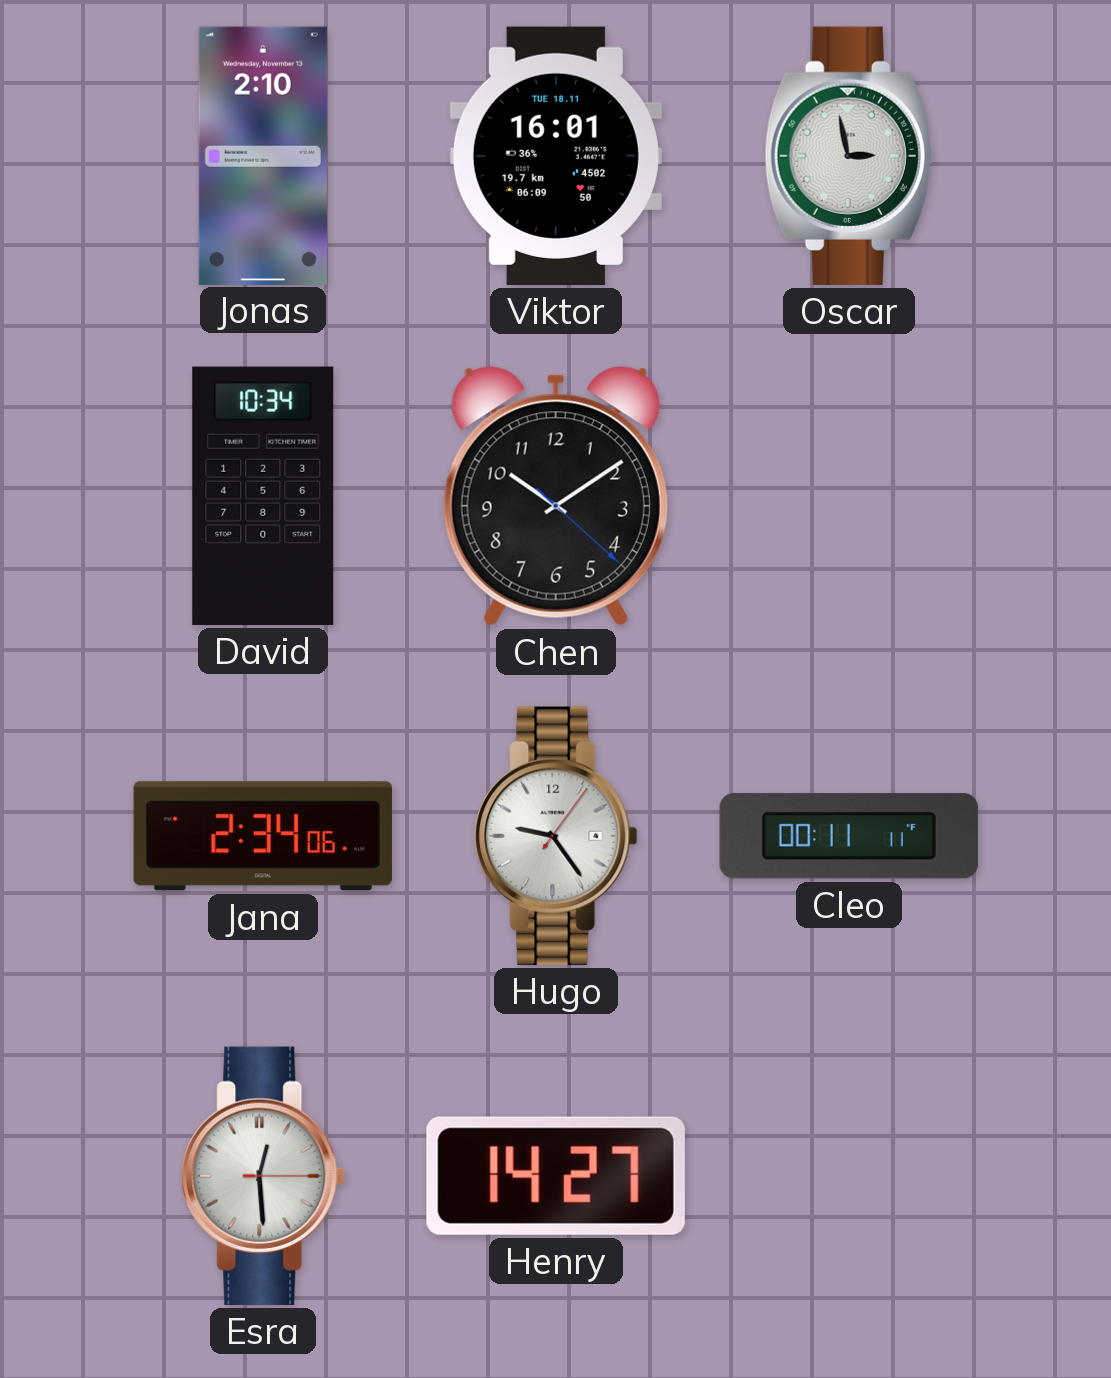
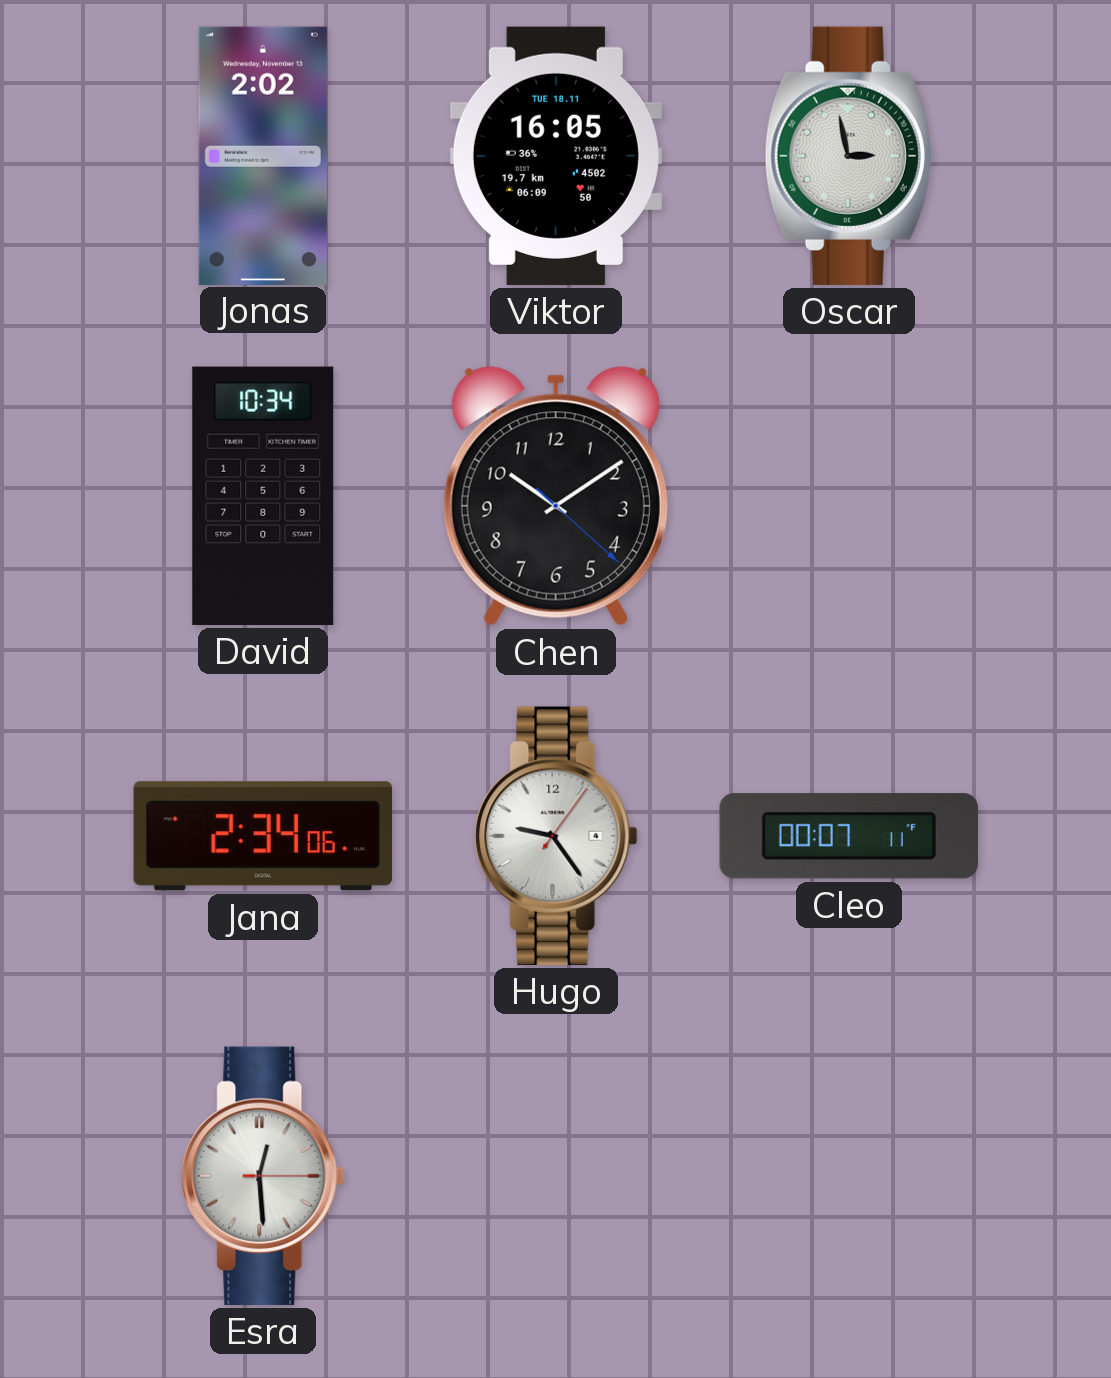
Jonas: 2:10 -> 2:02 (263, 155)
Viktor: 16:01 -> 16:05 (556, 156)
Cleo: 00:11 -> 00:07 (849, 836)
Henry: 14:27 -> none (556, 1176)
